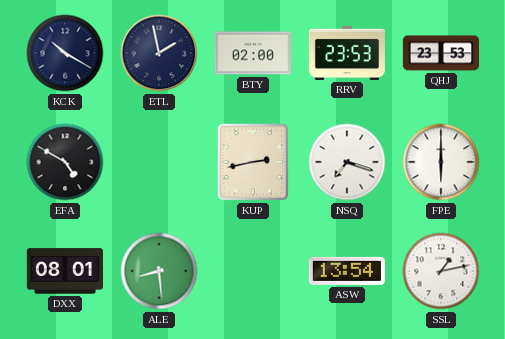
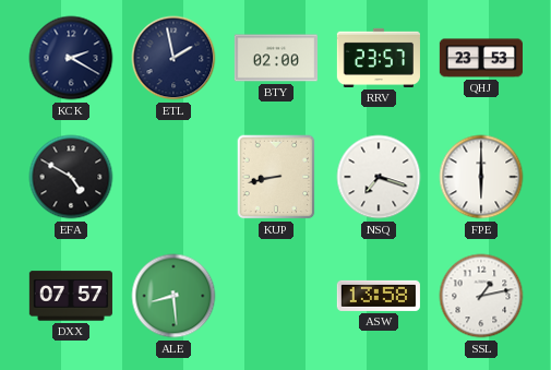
KCK: 10:20 -> 2:20 (71, 58)
RRV: 23:53 -> 23:57 (379, 58)
KUP: 2:43 -> 8:43 (276, 177)
DXX: 08:01 -> 07:57 (71, 296)
ASW: 13:54 -> 13:58 (379, 296)
